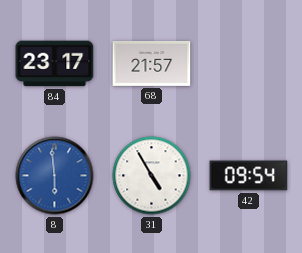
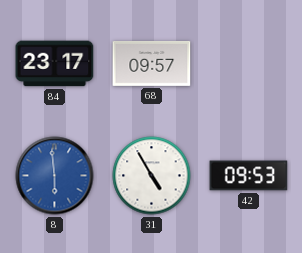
68: 21:57 -> 09:57 (152, 63)
42: 09:54 -> 09:53 (249, 176)
